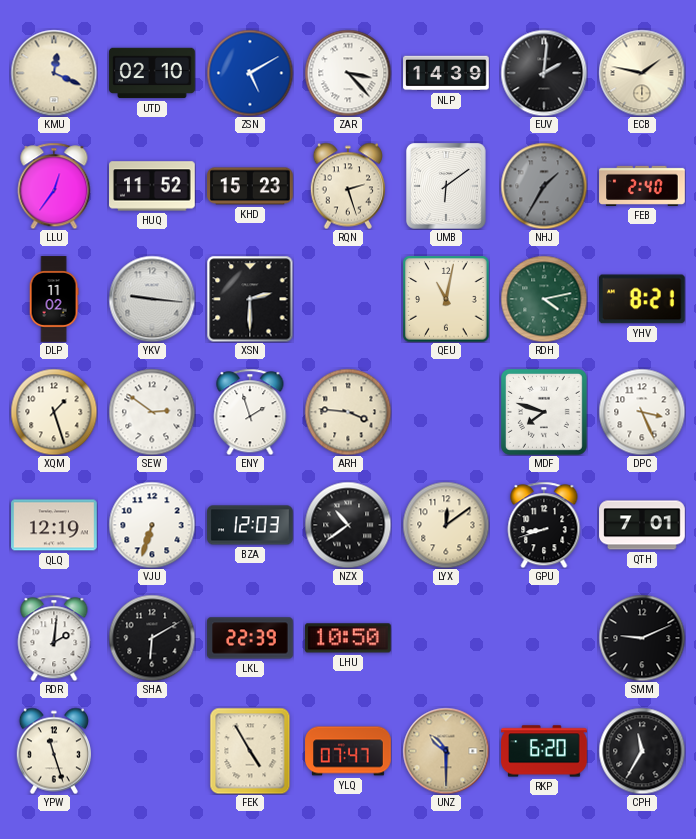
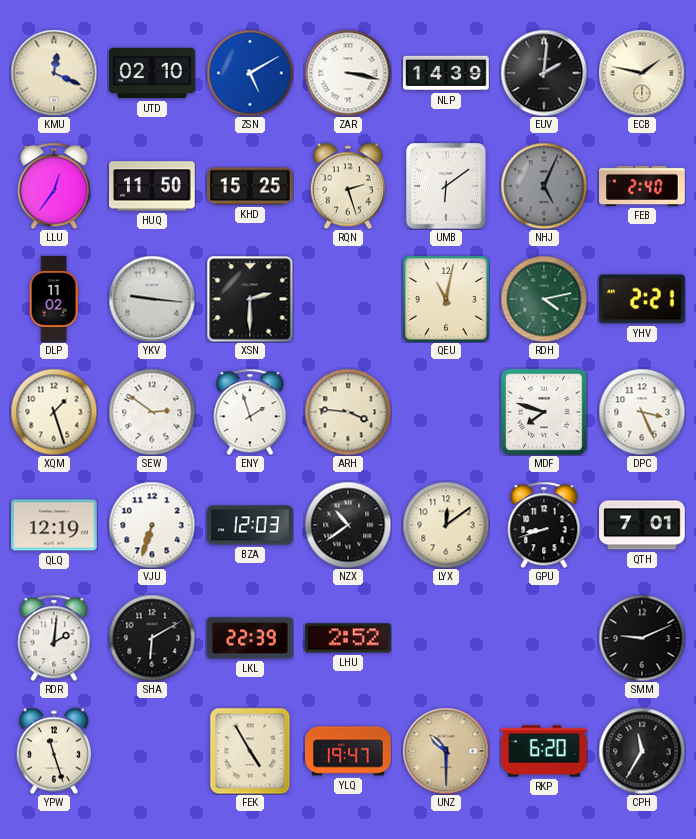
ZAR: 3:23 -> 3:17 (348, 73)
HUQ: 11:52 -> 11:50 (153, 186)
KHD: 15:23 -> 15:25 (250, 186)
NHJ: 1:35 -> 5:04 (544, 186)
YHV: 8:21 -> 2:21 (642, 299)
LHU: 10:50 -> 2:52 (349, 638)
YLQ: 07:47 -> 19:47 (348, 751)
